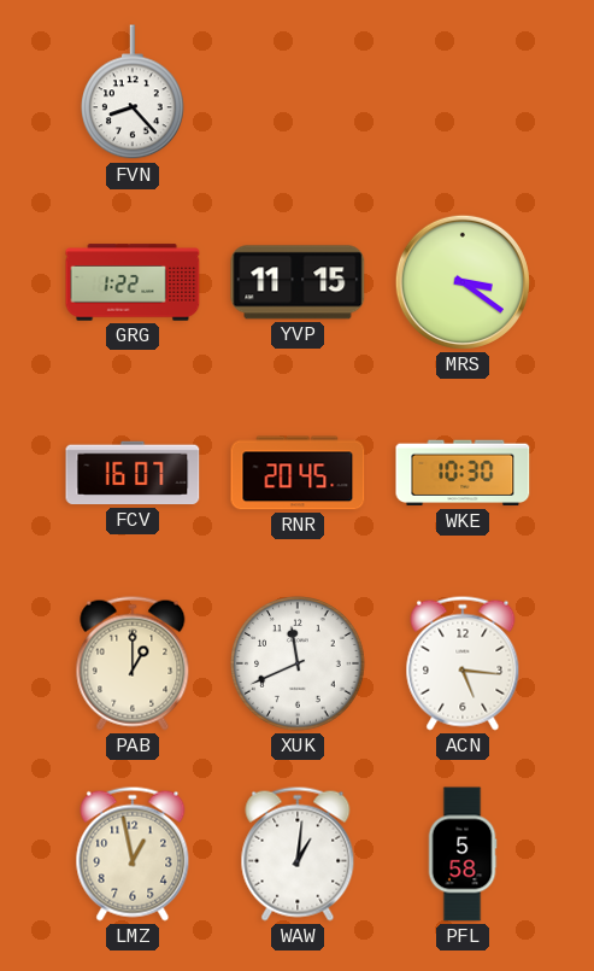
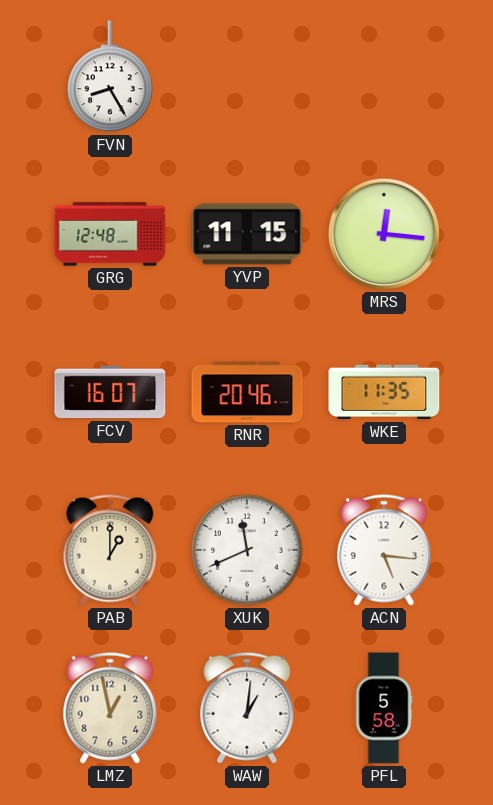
FVN: 8:23 -> 8:25 (111, 77)
GRG: 1:22 -> 12:48 (110, 234)
MRS: 3:21 -> 12:16 (384, 234)
RNR: 20:45 -> 20:46 (247, 392)
WKE: 10:30 -> 11:35 (384, 392)
